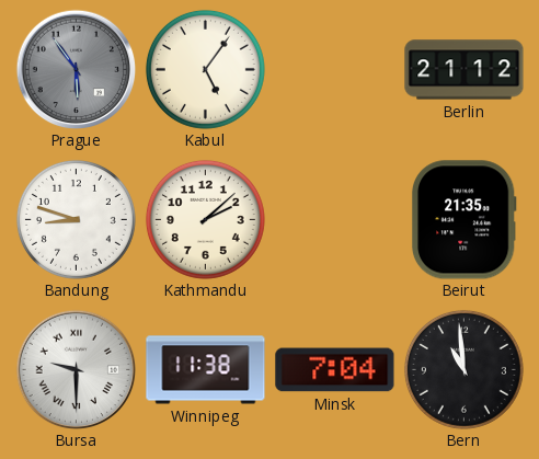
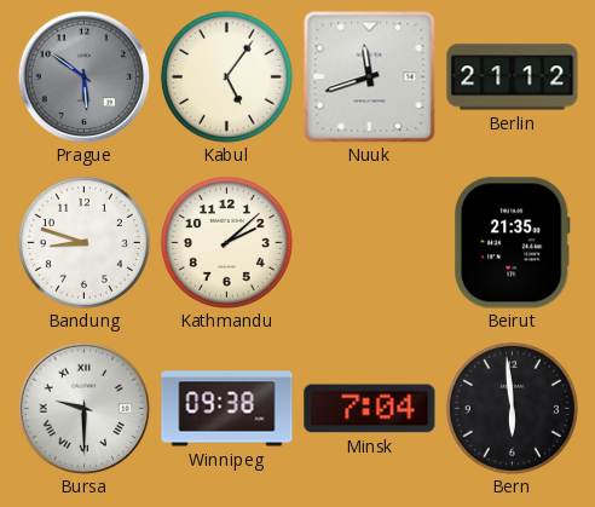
Prague: 5:54 -> 5:51 (83, 76)
Nuuk: none -> 11:42 (369, 76)
Winnipeg: 11:38 -> 09:38 (227, 409)
Bern: 10:59 -> 5:59 (512, 408)
